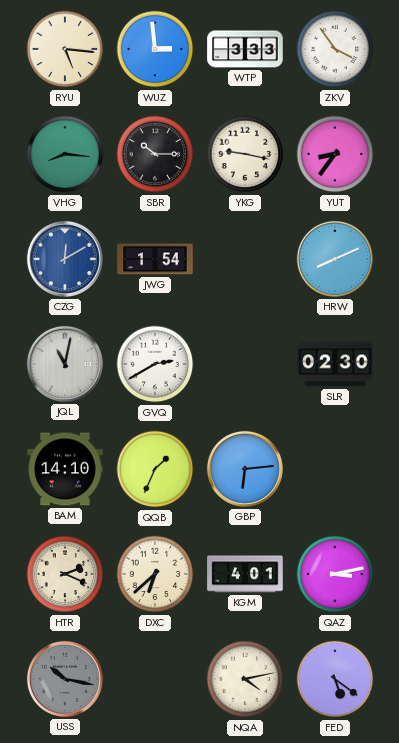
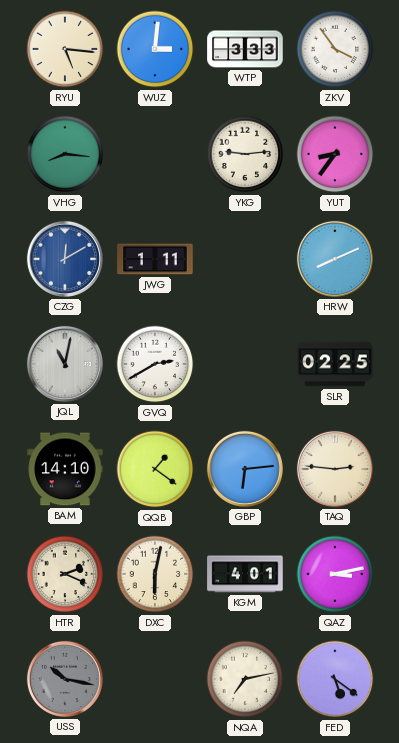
WUZ: 2:59 -> 3:01 (155, 49)
SBR: 10:15 -> none (155, 154)
YKG: 9:17 -> 9:14 (245, 154)
JWG: 1:54 -> 1:11 (155, 259)
SLR: 02:30 -> 02:25 (335, 364)
QQB: 1:34 -> 1:21 (155, 469)
TAQ: none -> 2:46 (335, 469)
DXC: 6:38 -> 6:02 (155, 574)
NQA: 4:13 -> 7:13 (245, 679)
